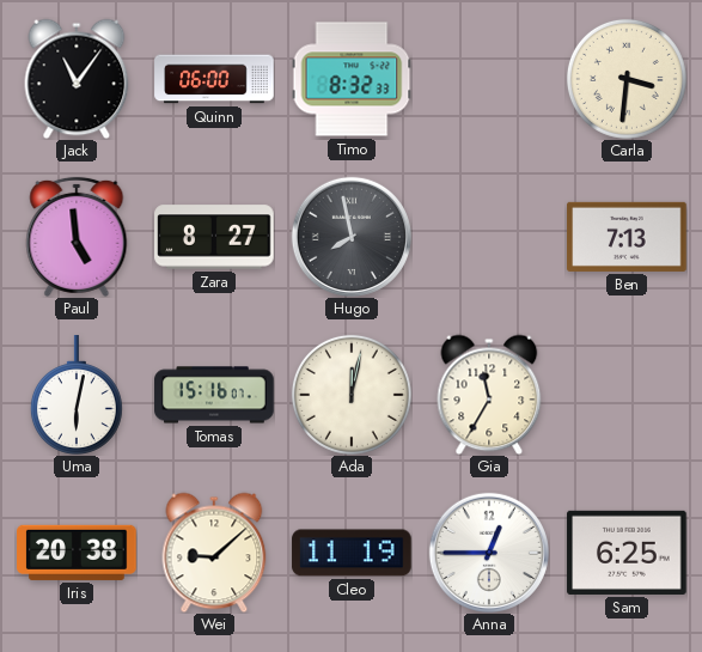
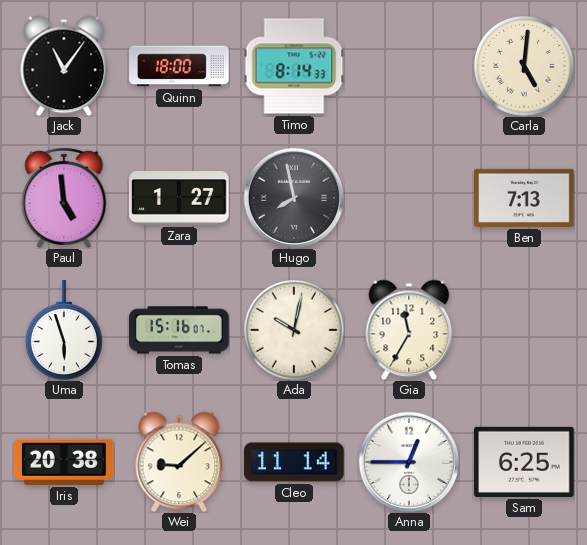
Quinn: 06:00 -> 18:00 (179, 66)
Timo: 8:32 -> 8:14 (294, 66)
Carla: 3:31 -> 5:01 (524, 66)
Zara: 8:27 -> 1:27 (179, 198)
Uma: 6:02 -> 5:57 (64, 330)
Ada: 12:02 -> 10:02 (294, 330)
Cleo: 11:19 -> 11:14 (294, 462)
